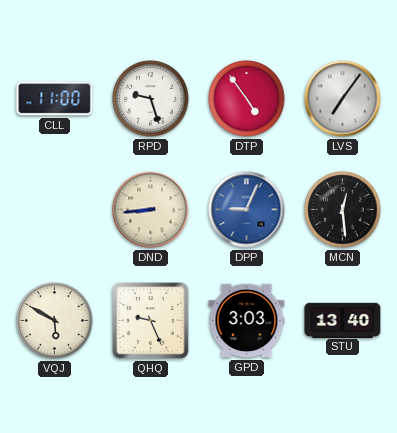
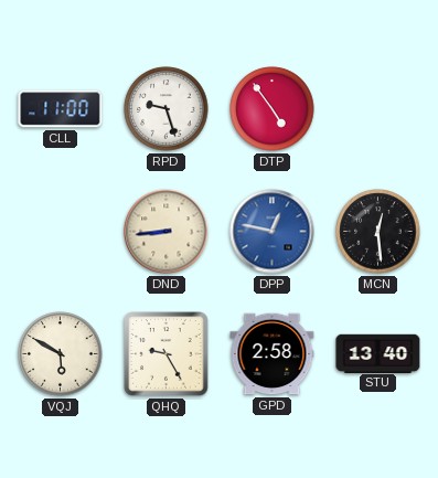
LVS: 7:06 -> none (343, 99)
DPP: 9:04 -> 12:47 (273, 232)
QHQ: 9:26 -> 9:25 (167, 354)
GPD: 3:03 -> 2:58 (273, 354)
